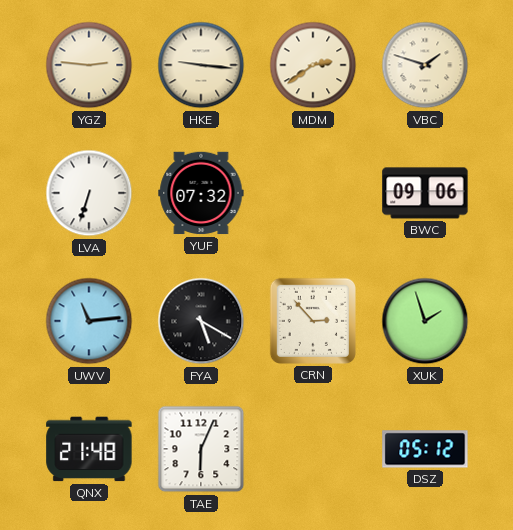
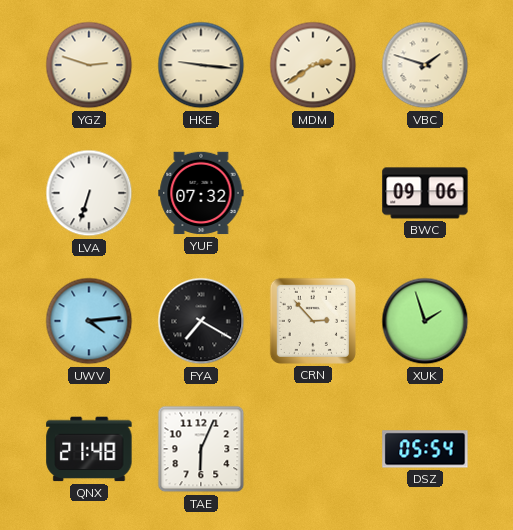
YGZ: 2:46 -> 2:48 (89, 65)
UWV: 11:14 -> 4:14 (89, 321)
FYA: 5:20 -> 7:20 (201, 321)
DSZ: 05:12 -> 05:54 (425, 449)
